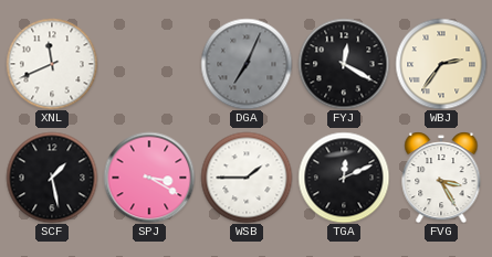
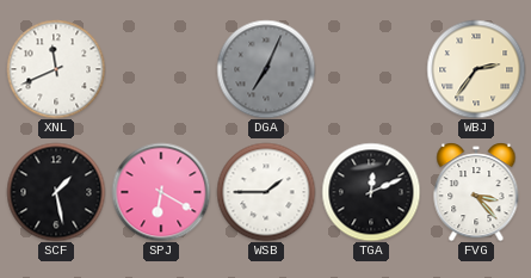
FYJ: 12:20 -> none (344, 64)
SPJ: 3:20 -> 6:20 (161, 192)
FVG: 3:25 -> 3:23 (476, 192)
